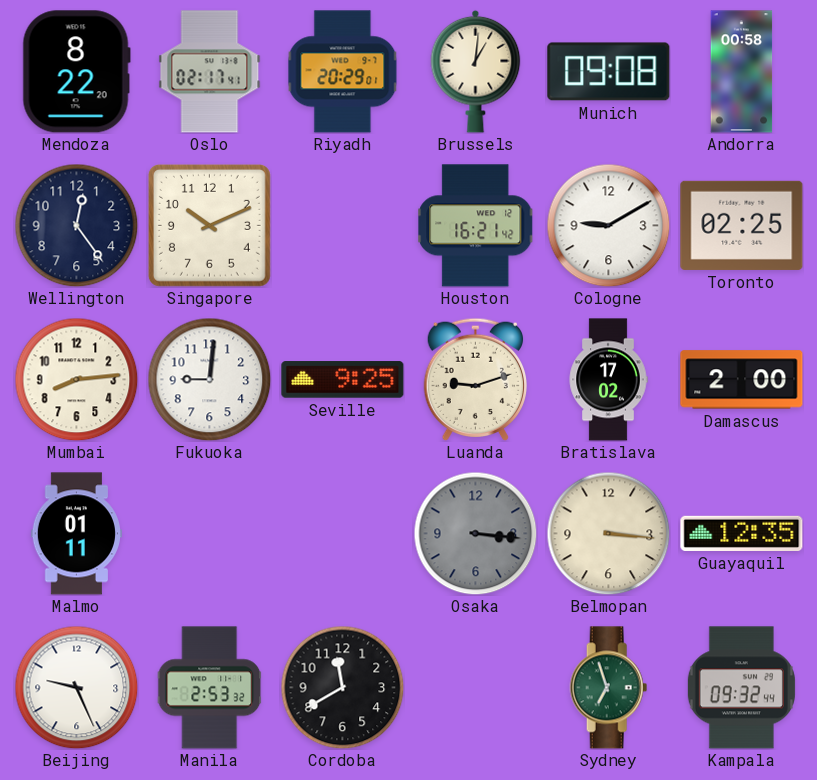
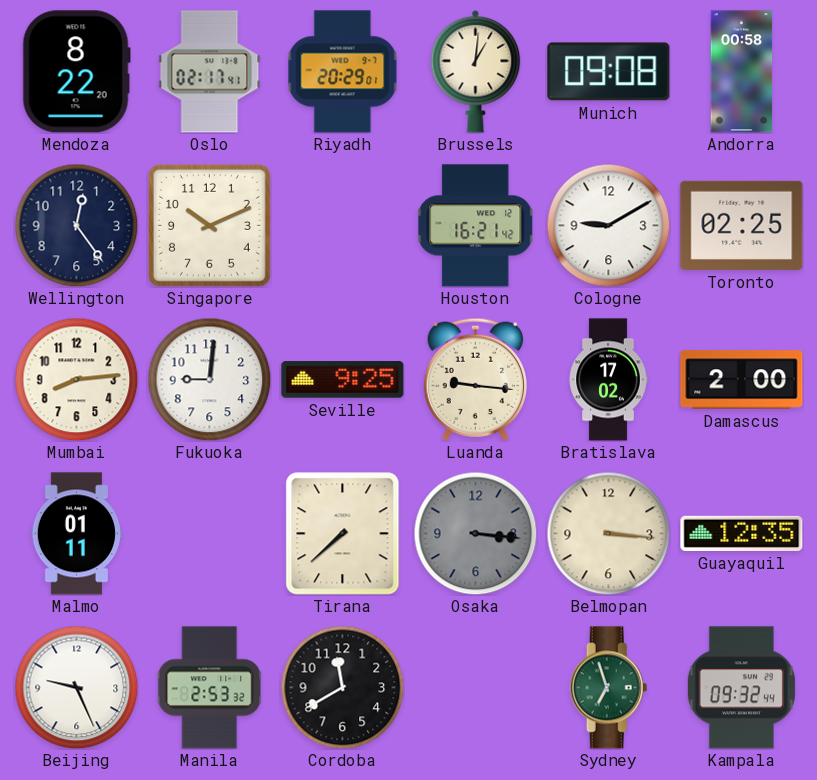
Luanda: 9:12 -> 9:16 (475, 379)
Tirana: none -> 7:38 (343, 534)
